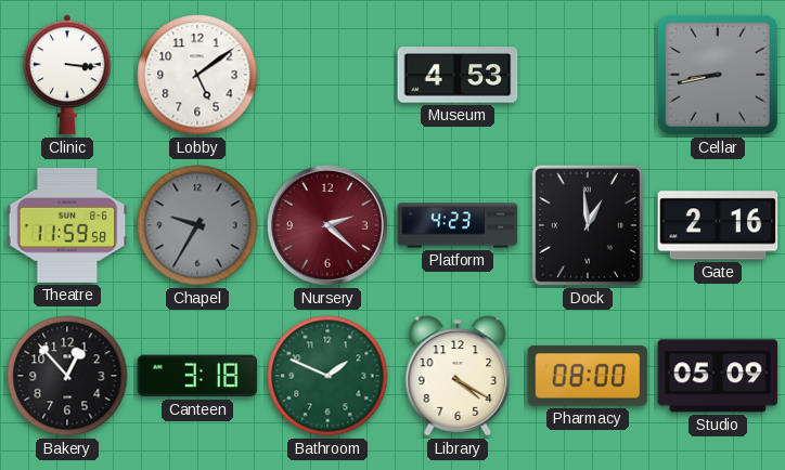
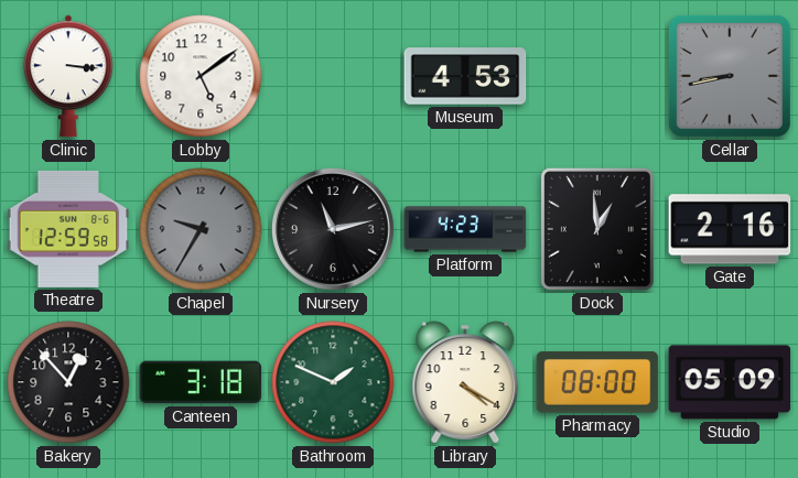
Theatre: 11:59 -> 12:59 (68, 229)
Nursery: 2:22 -> 11:13 (333, 229)
Nursery dial: burgundy -> black (333, 229)
